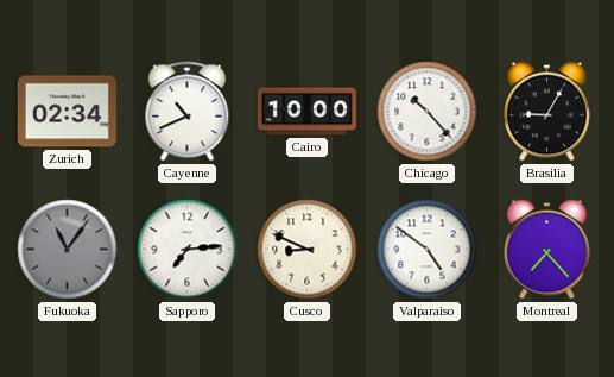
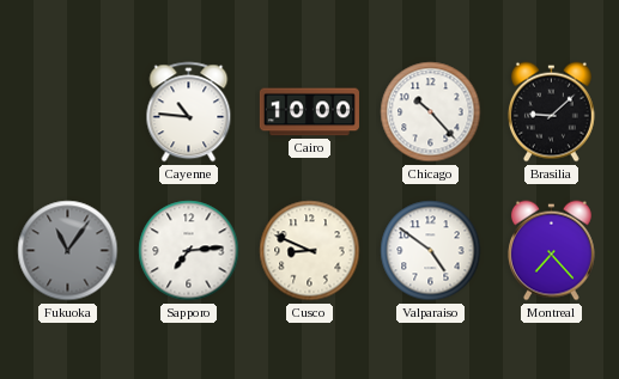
Zurich: 02:34 -> none (67, 112)
Cayenne: 10:41 -> 10:46 (189, 112)
Brasilia: 9:05 -> 9:08 (551, 112)
